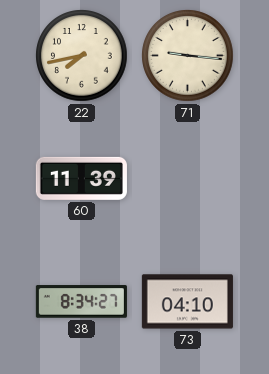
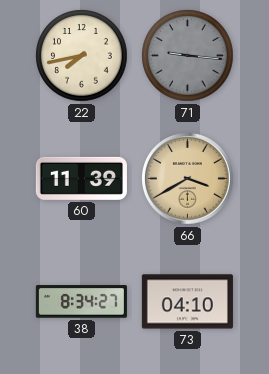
71 dial: cream -> grey (188, 56)
66: none -> 3:40 (188, 179)
